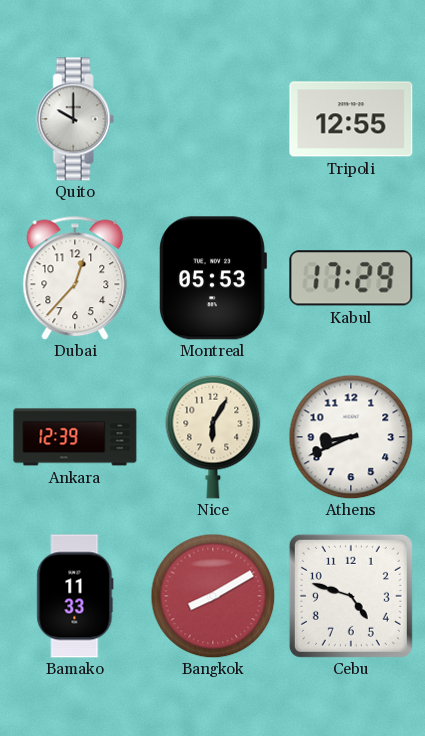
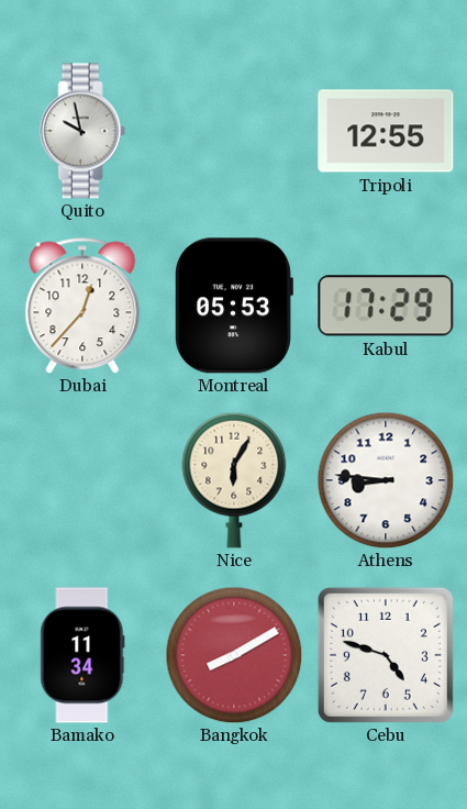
Quito: 10:00 -> 9:58 (82, 131)
Ankara: 12:39 -> none (75, 437)
Athens: 8:41 -> 8:46 (386, 480)
Bamako: 11:33 -> 11:34 (82, 655)
